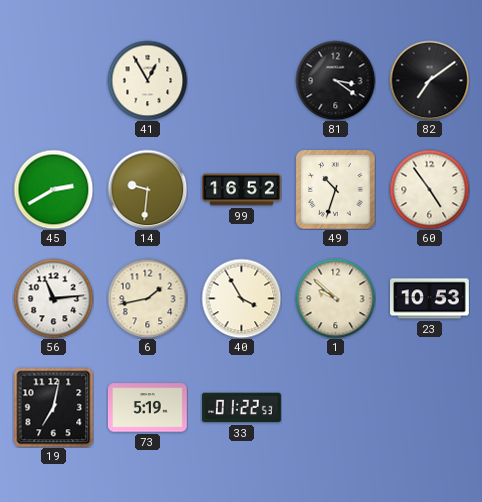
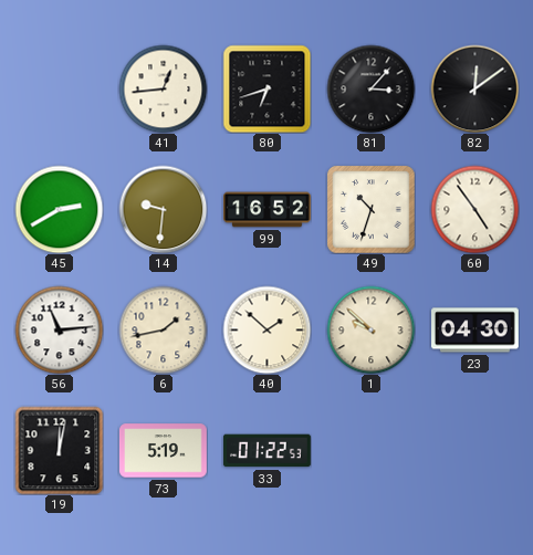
41: 12:55 -> 12:44 (163, 88)
80: none -> 6:42 (266, 88)
81: 3:21 -> 3:07 (370, 88)
82: 7:09 -> 12:09 (474, 88)
40: 3:55 -> 1:52 (266, 329)
23: 10:53 -> 04:30 (475, 331)
19: 7:02 -> 12:02 (59, 450)
